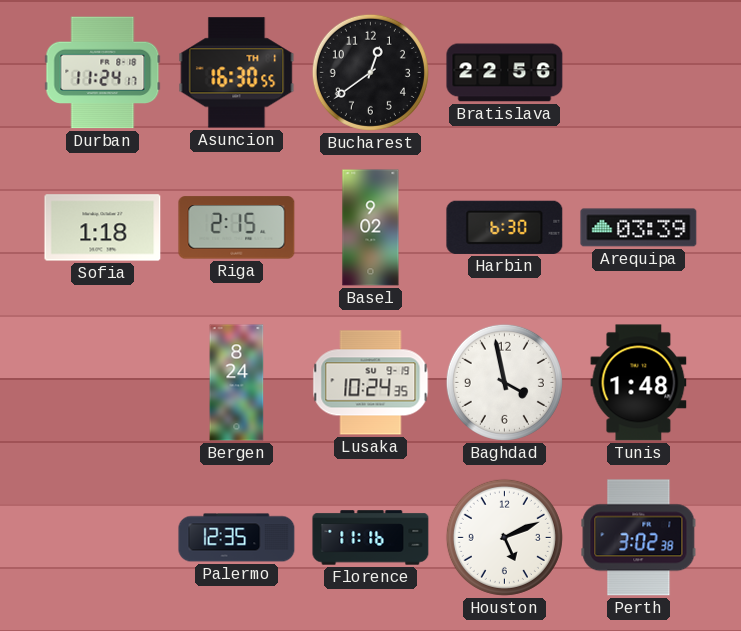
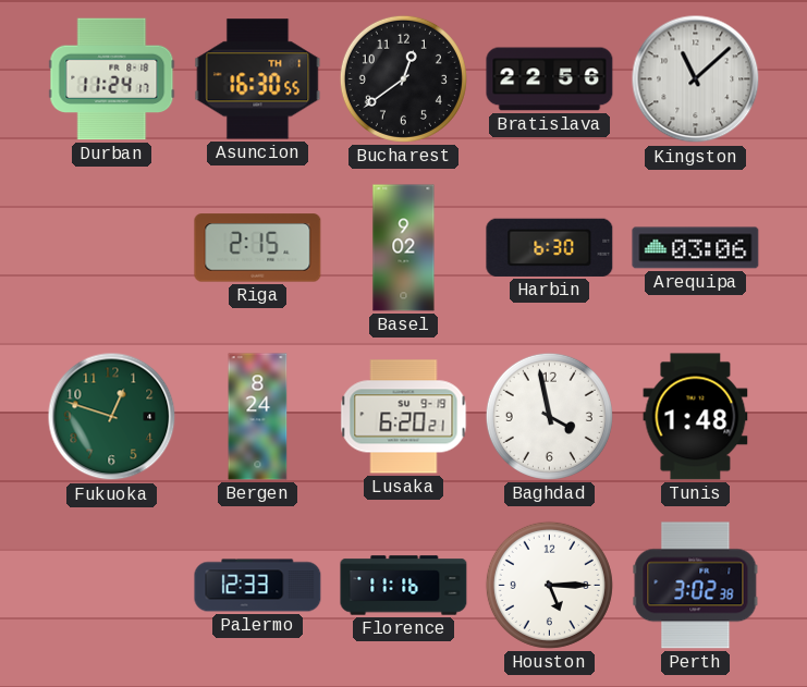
Kingston: none -> 11:08 (696, 79)
Sofia: 1:18 -> none (103, 228)
Arequipa: 03:39 -> 03:06 (696, 248)
Fukuoka: none -> 12:48 (112, 417)
Lusaka: 10:24 -> 6:20 (404, 417)
Palermo: 12:35 -> 12:33 (258, 586)
Houston: 5:11 -> 5:15 (549, 585)
